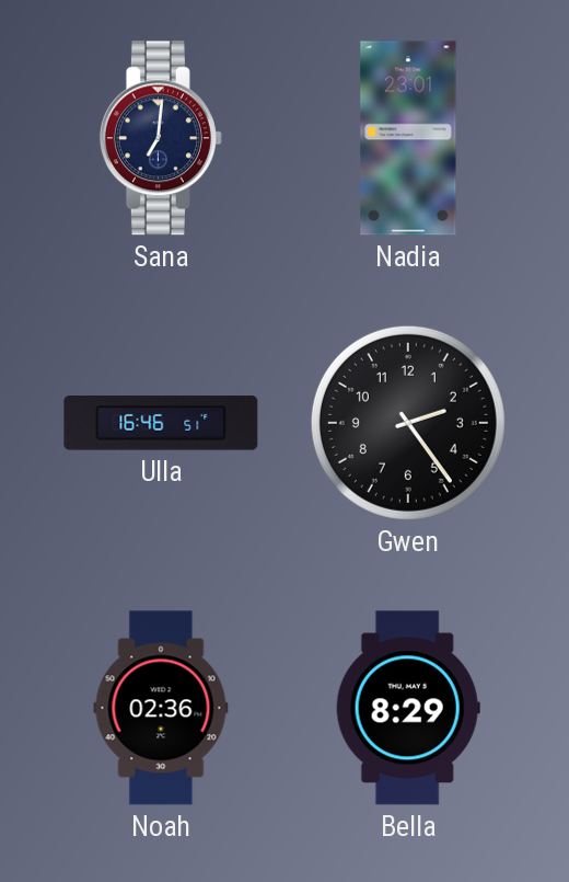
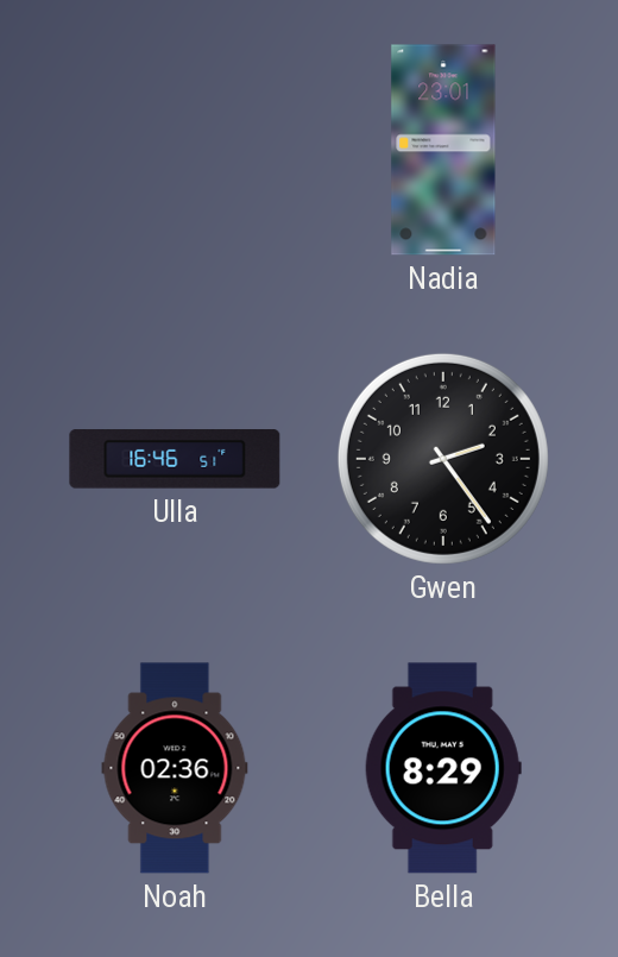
Sana: 7:01 -> none (161, 138)
